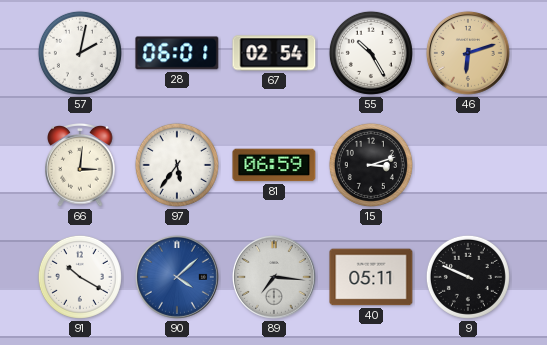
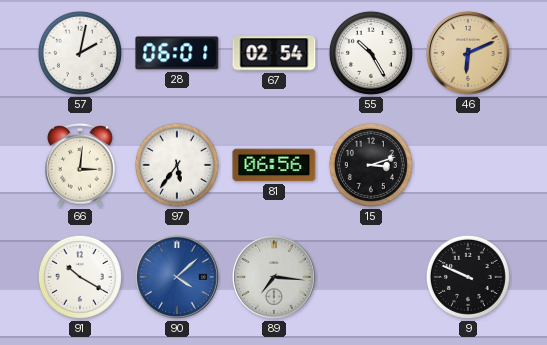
46: 6:12 -> 6:11 (468, 53)
81: 06:59 -> 06:56 (274, 165)
40: 05:11 -> none (371, 277)
